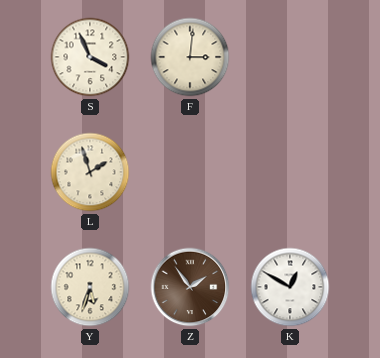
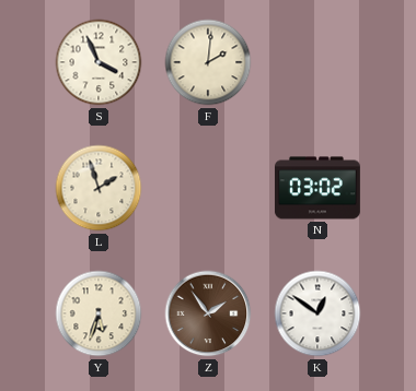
F: 3:01 -> 2:01 (208, 62)
N: none -> 03:02 (317, 188)
K: 12:50 -> 12:51 (317, 313)
